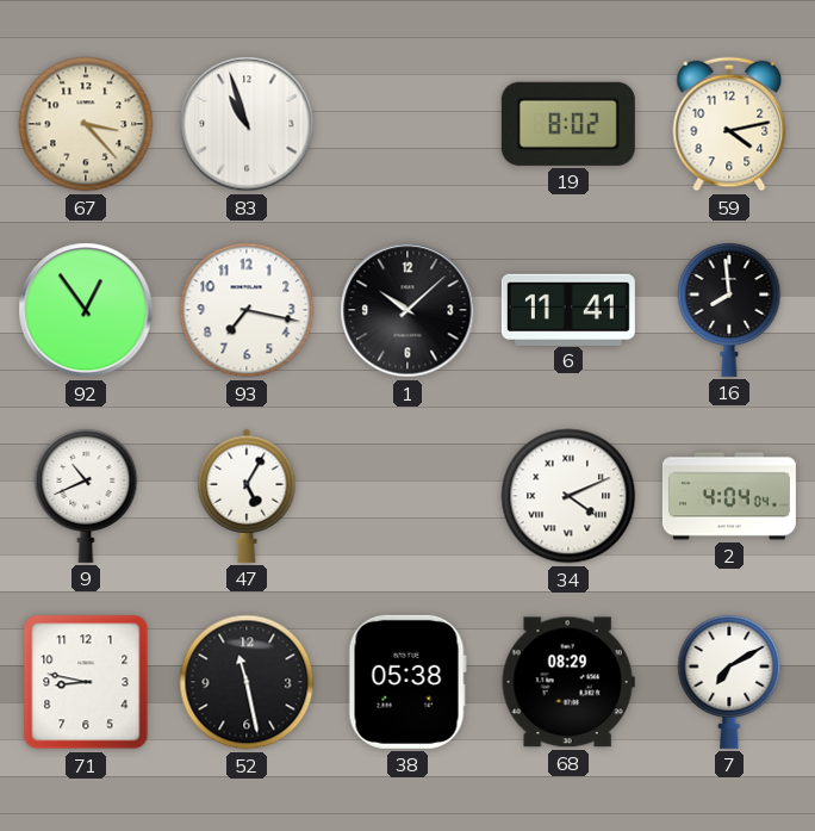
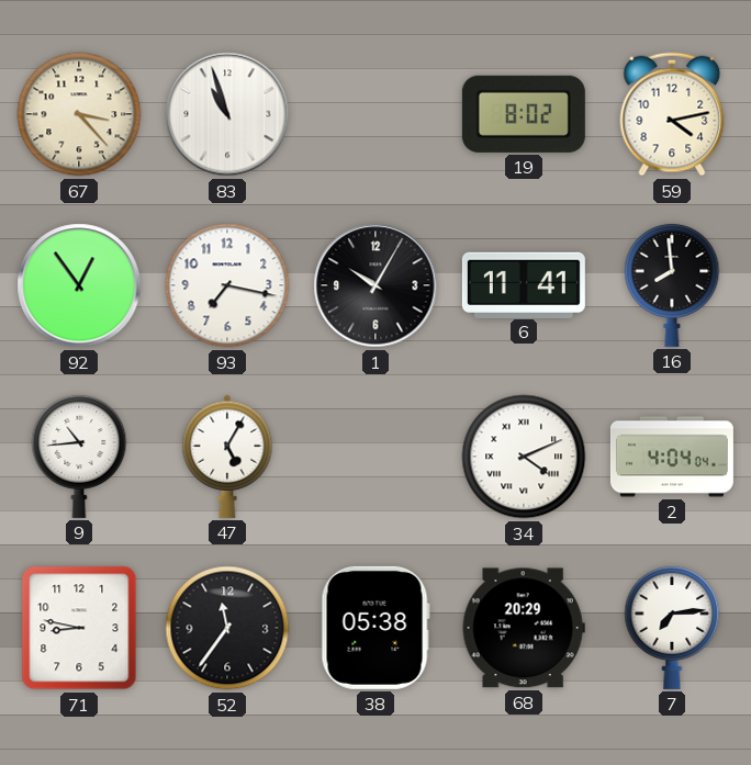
1: 10:08 -> 10:05 (375, 285)
9: 10:41 -> 10:44 (79, 455)
52: 11:28 -> 11:36 (227, 628)
68: 08:29 -> 20:29 (524, 628)
7: 7:10 -> 7:14 (672, 627)
